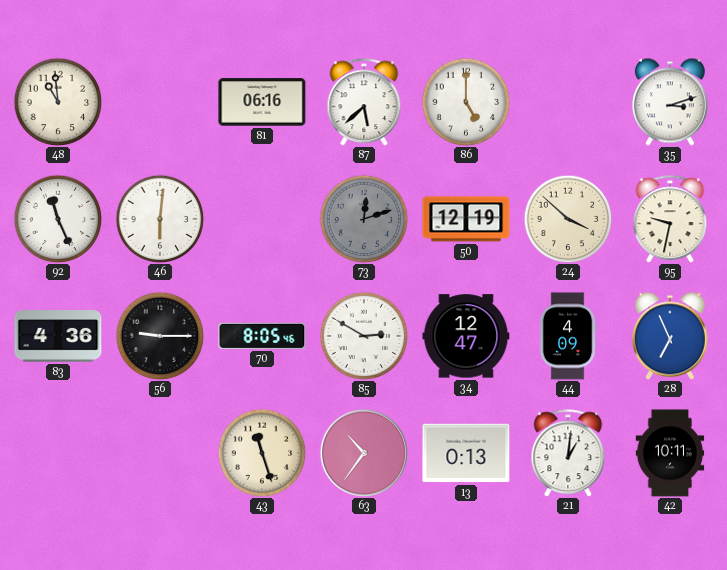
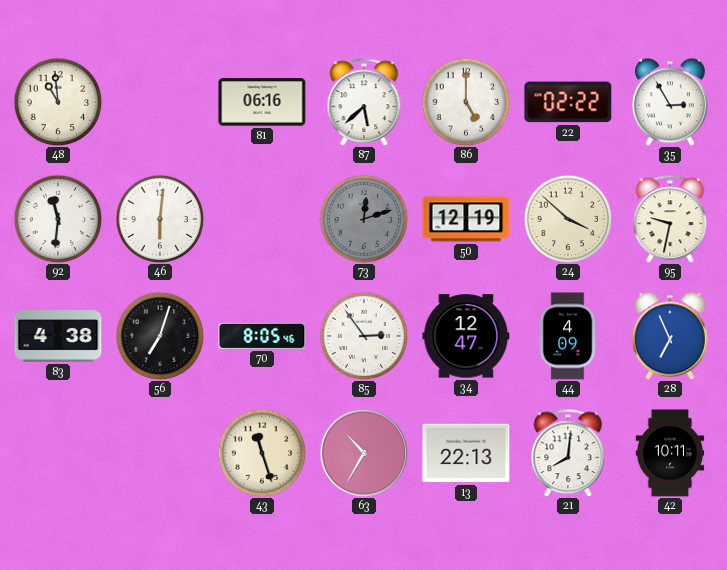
22: none -> 02:22 (568, 102)
35: 3:12 -> 2:55 (670, 102)
92: 11:26 -> 11:31 (58, 219)
83: 4:36 -> 4:38 (58, 336)
56: 9:15 -> 7:03 (160, 336)
85: 2:50 -> 2:54 (364, 336)
63: 10:36 -> 10:35 (364, 453)
13: 0:13 -> 22:13 (466, 453)
21: 1:01 -> 8:01 (568, 453)
